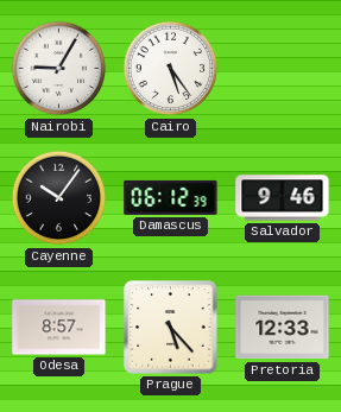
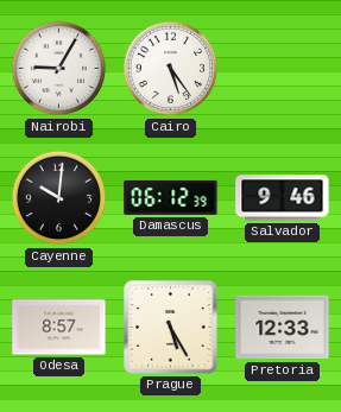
Cayenne: 10:06 -> 10:01 (59, 198)
Prague: 5:23 -> 5:25 (171, 328)
